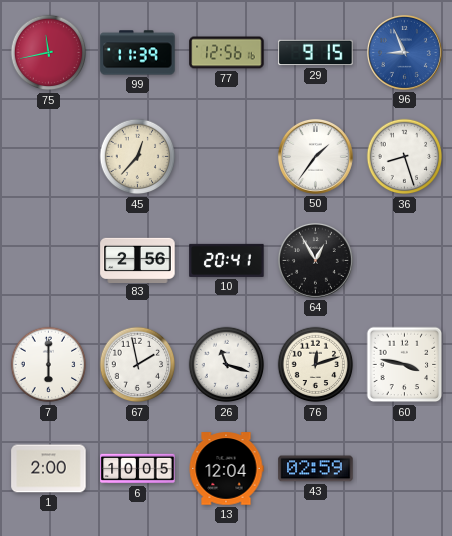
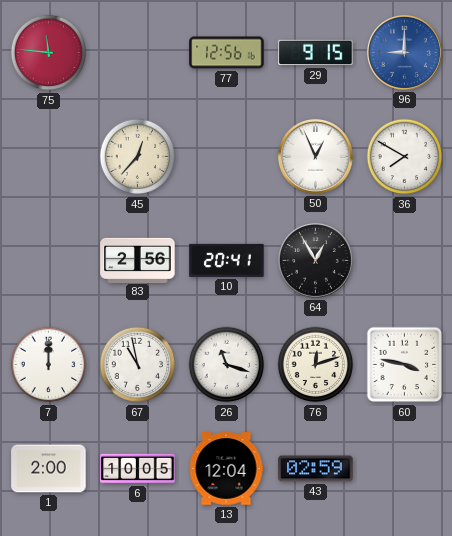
75: 11:43 -> 11:46 (49, 53)
99: 11:39 -> none (138, 53)
96: 8:56 -> 9:00 (404, 52)
50: 1:36 -> 12:56 (315, 156)
36: 8:27 -> 7:50 (405, 157)
7: 6:00 -> 12:00 (49, 365)
67: 1:58 -> 10:58 (138, 365)
